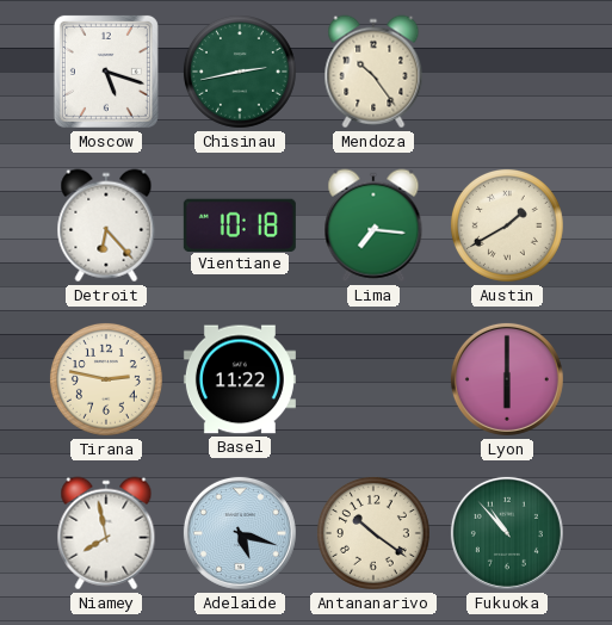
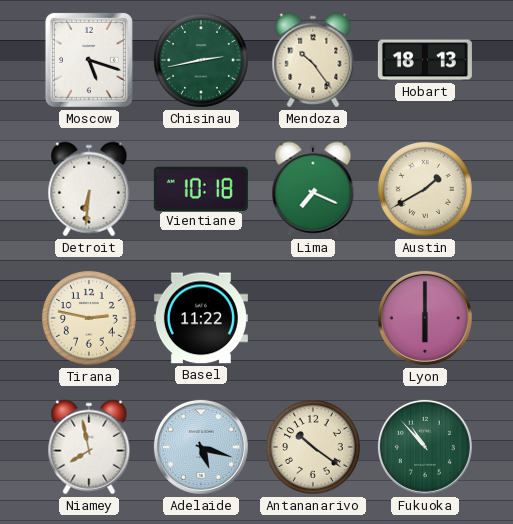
Hobart: none -> 18:13 (425, 60)
Detroit: 6:23 -> 6:31 (89, 189)
Lima: 7:16 -> 7:19 (313, 189)
